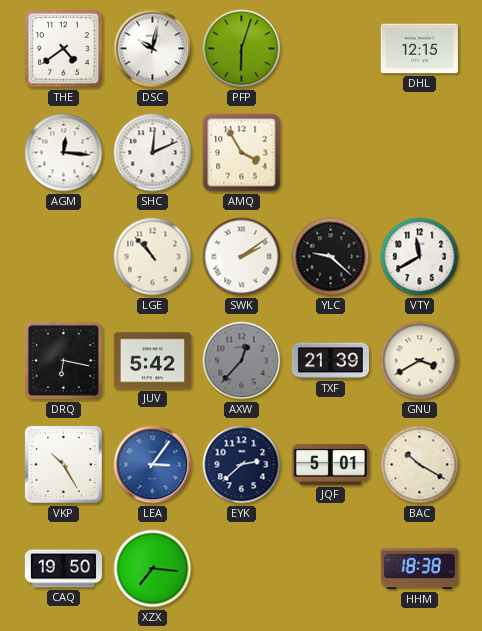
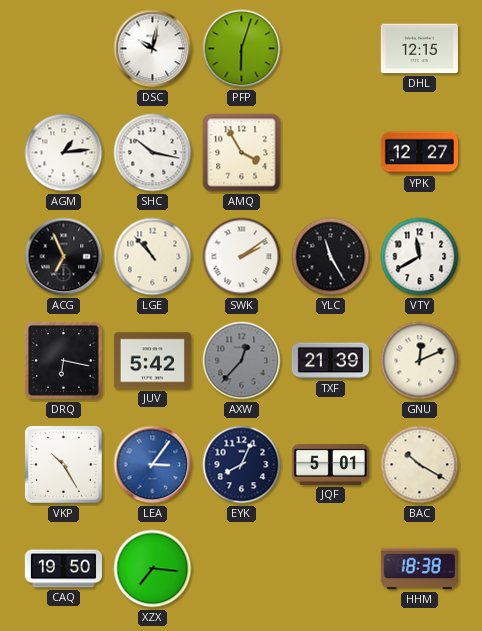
THE: 4:39 -> none (63, 48)
AGM: 12:16 -> 1:14 (64, 153)
SHC: 12:11 -> 10:17 (153, 153)
YPK: none -> 12:27 (419, 153)
ACG: none -> 6:56 (64, 257)
YLC: 9:22 -> 11:25 (331, 257)
GNU: 3:40 -> 12:11 (420, 361)
EYK: 2:38 -> 8:04 (242, 465)
